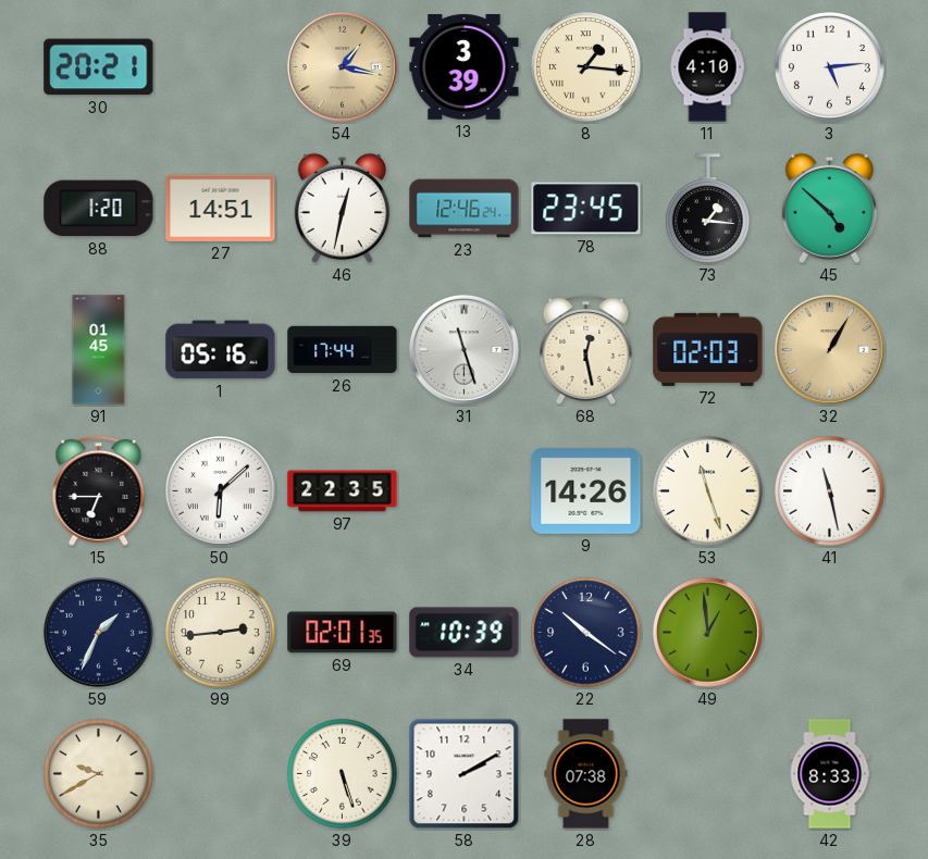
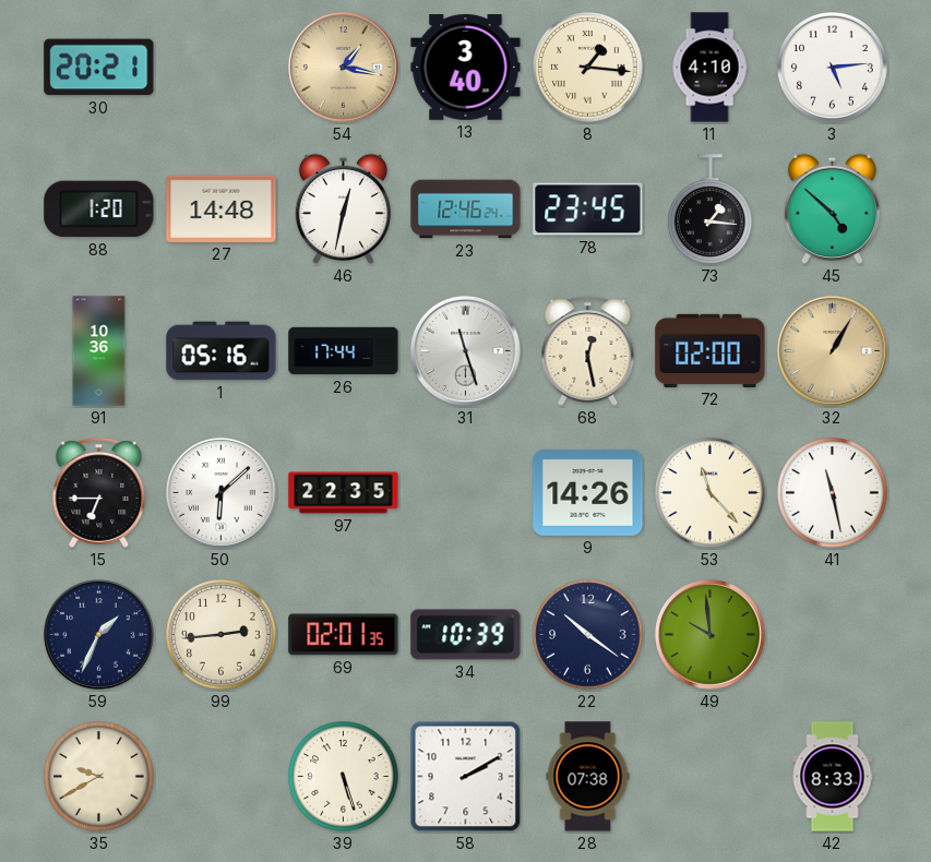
13: 3:39 -> 3:40 (466, 68)
27: 14:51 -> 14:48 (222, 208)
91: 01:45 -> 10:36 (99, 351)
72: 02:03 -> 02:00 (711, 350)
53: 11:27 -> 11:23 (711, 493)
49: 12:59 -> 9:59 (711, 635)
